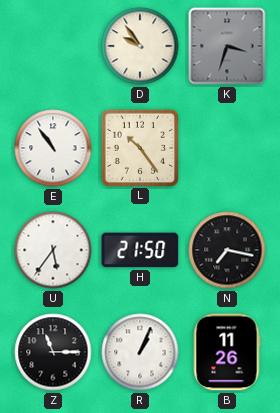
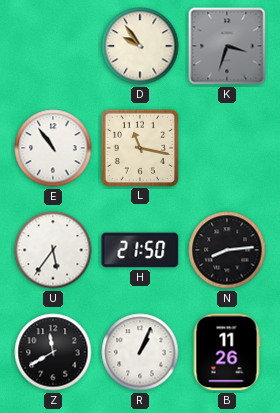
L: 10:24 -> 11:17 (139, 147)
N: 7:17 -> 8:14 (227, 250)
Z: 11:15 -> 11:40 (53, 352)
